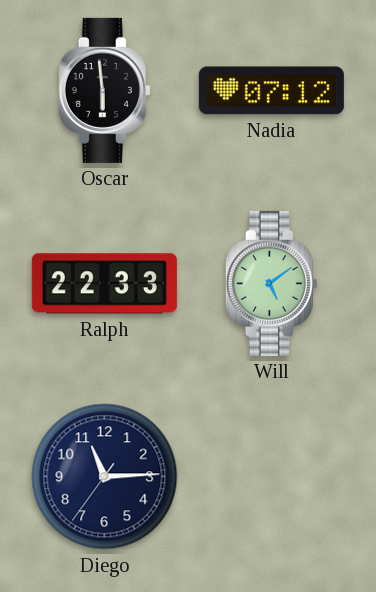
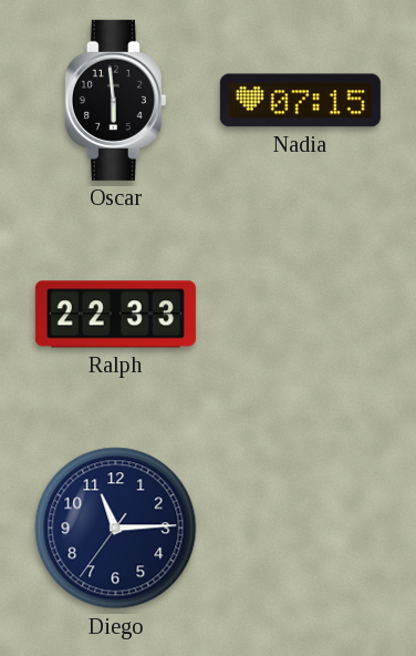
Nadia: 07:12 -> 07:15 (300, 101)
Will: 5:09 -> none (271, 283)
